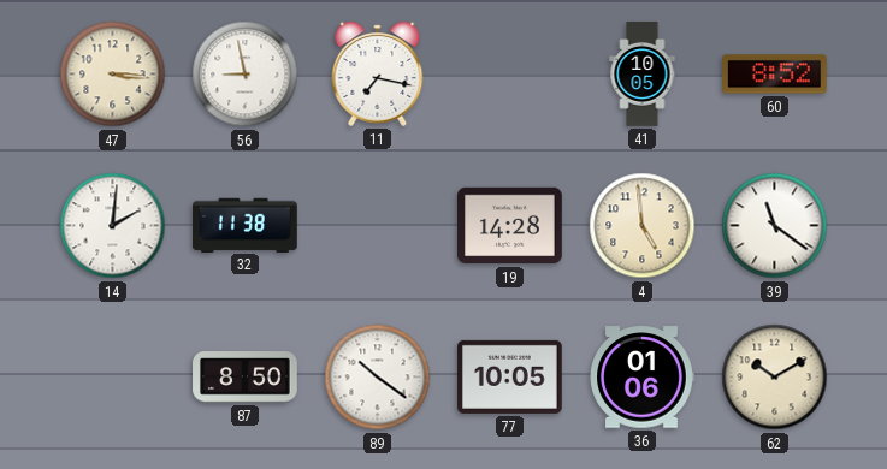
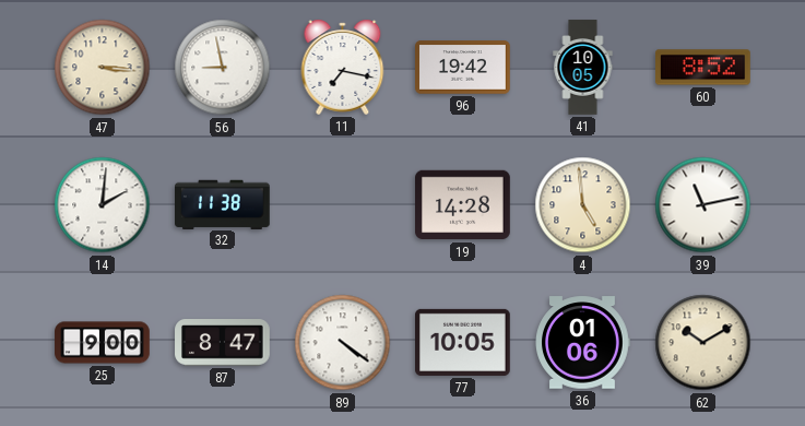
96: none -> 19:42 (463, 68)
39: 11:21 -> 11:13 (703, 205)
25: none -> 9:00 (103, 343)
87: 8:50 -> 8:47 (223, 343)
89: 10:21 -> 4:21 (343, 343)
